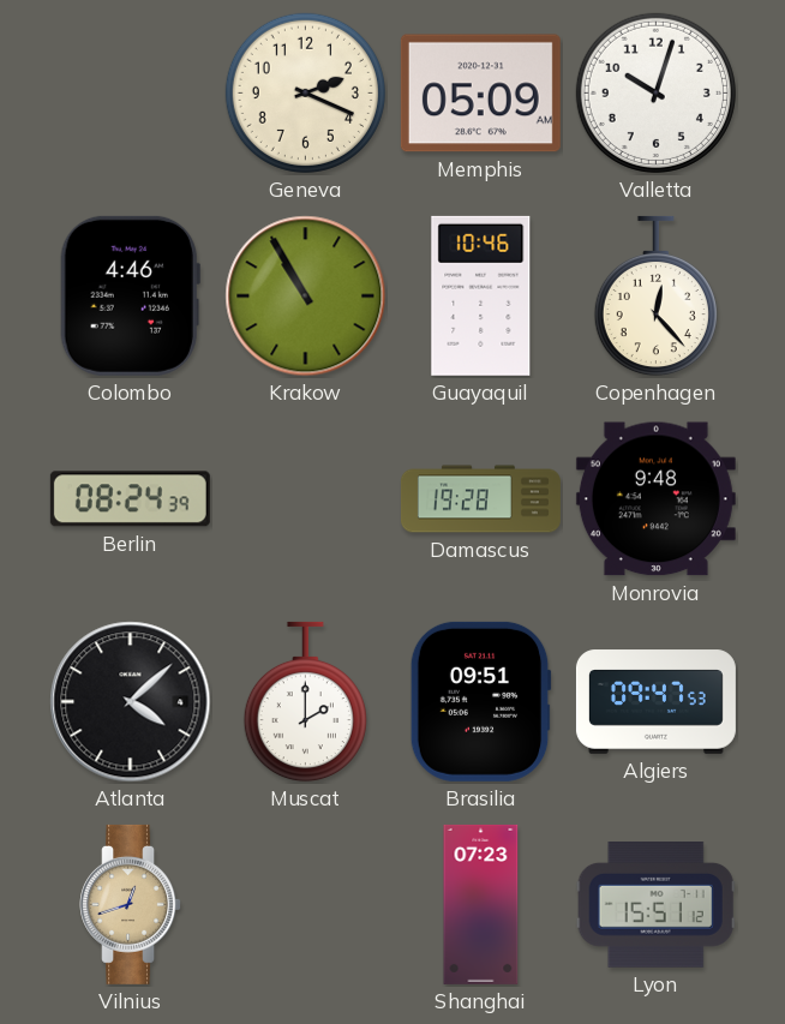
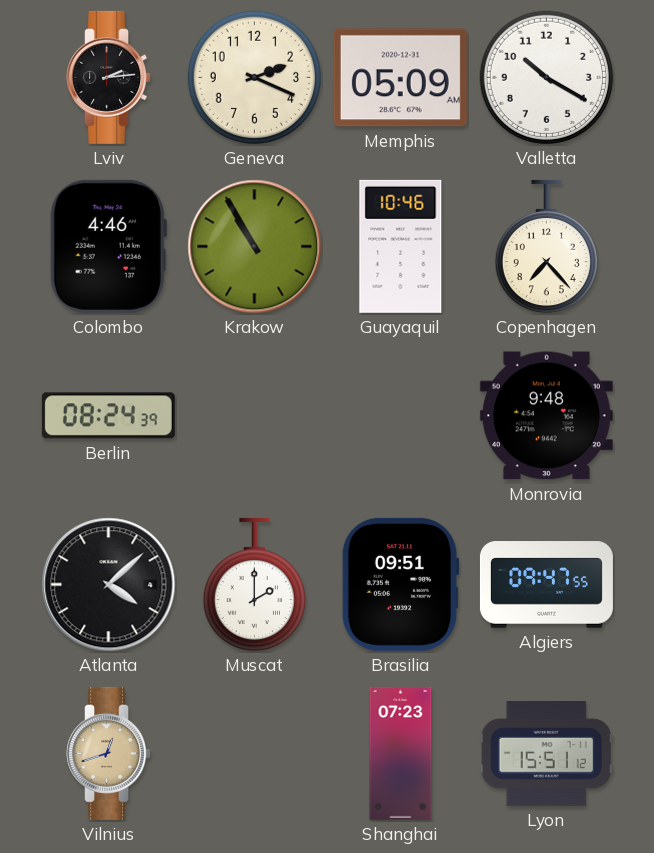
Lviv: none -> 2:14 (109, 77)
Valletta: 10:03 -> 10:20 (546, 77)
Copenhagen: 12:23 -> 7:23 (546, 247)
Damascus: 19:28 -> none (480, 499)
Algiers: 09:47:53 -> 09:47:55 (546, 585)
